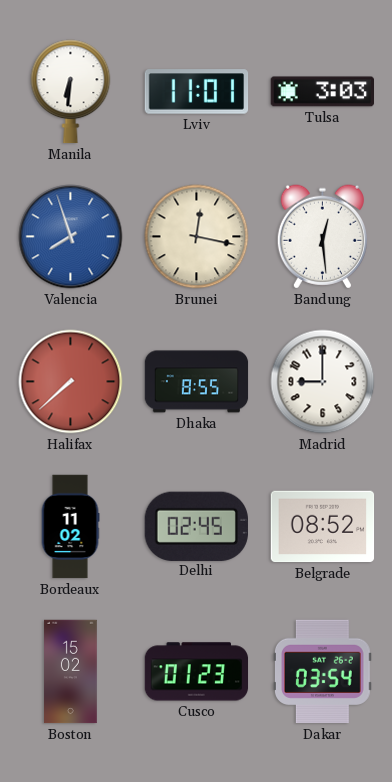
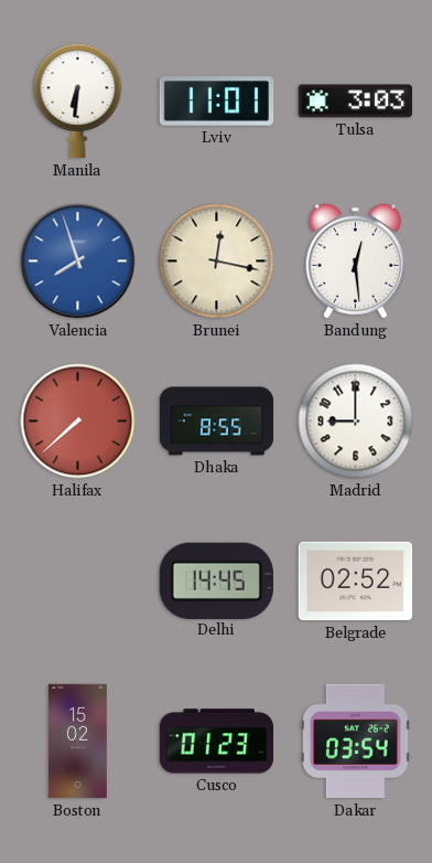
Bordeaux: 11:02 -> none (70, 527)
Delhi: 02:45 -> 14:45 (216, 580)
Belgrade: 08:52 -> 02:52 (356, 582)
